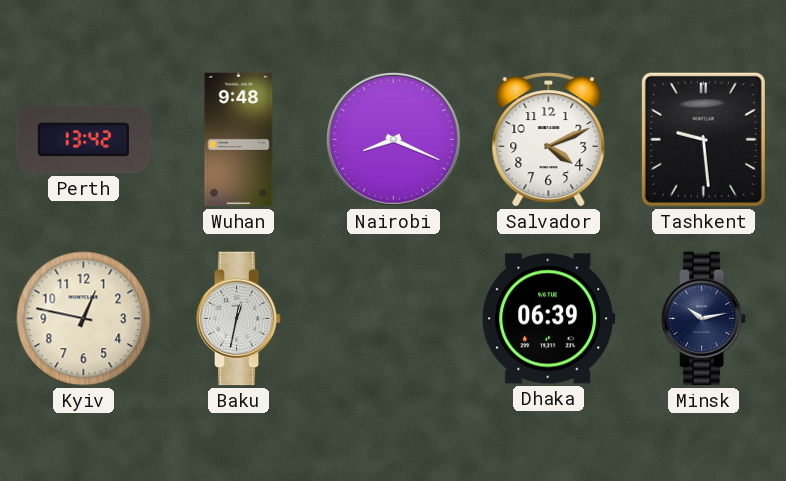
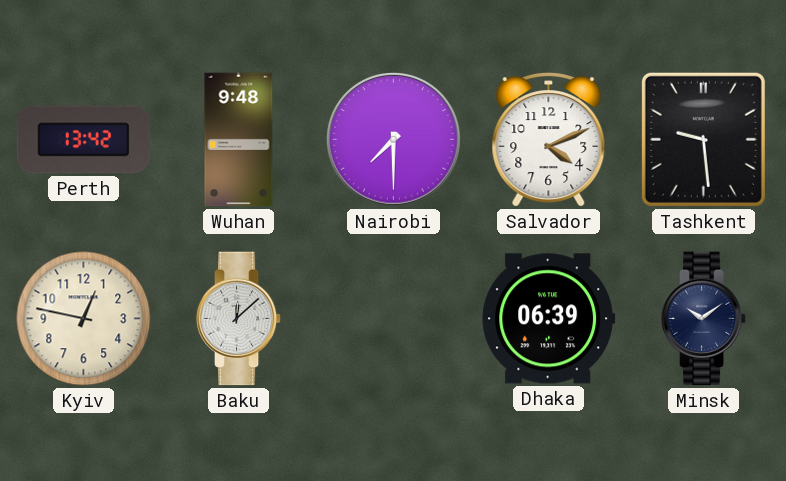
Nairobi: 8:19 -> 7:30 (394, 140)
Baku: 12:32 -> 12:08 (239, 319)
Minsk: 10:13 -> 10:09 (704, 319)
